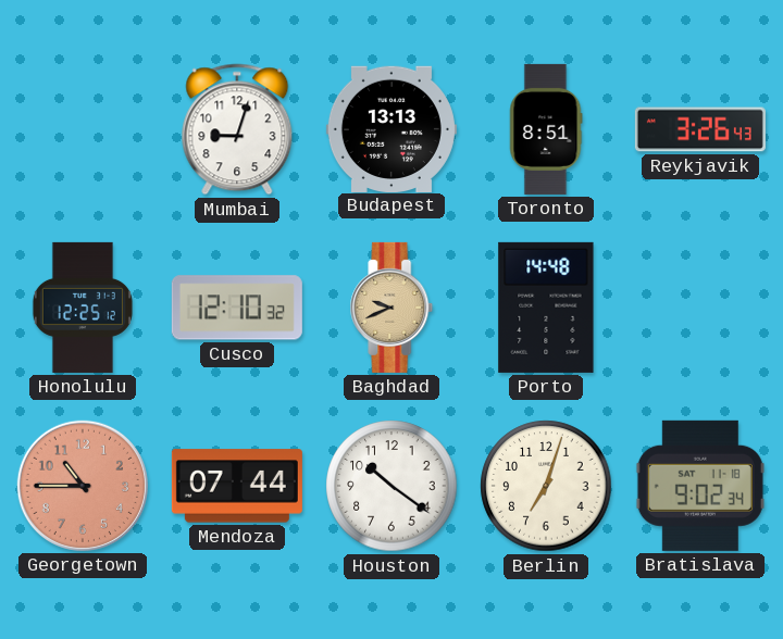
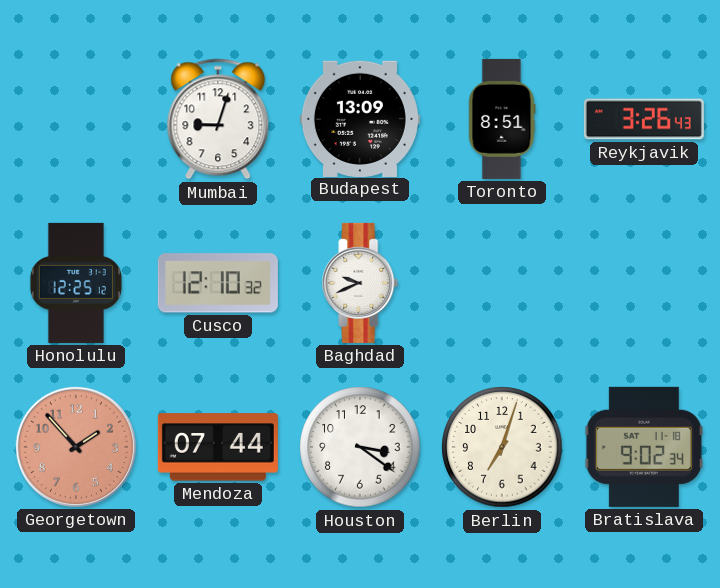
Budapest: 13:13 -> 13:09 (360, 118)
Baghdad dial: champagne -> white (360, 283)
Porto: 14:48 -> none (546, 308)
Georgetown: 10:45 -> 1:53 (76, 447)
Houston: 10:21 -> 3:21 (360, 447)
